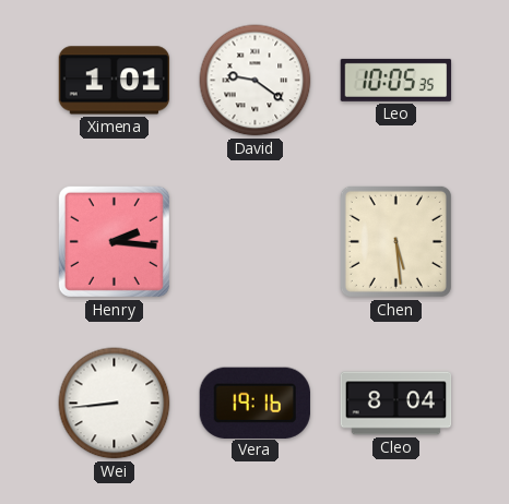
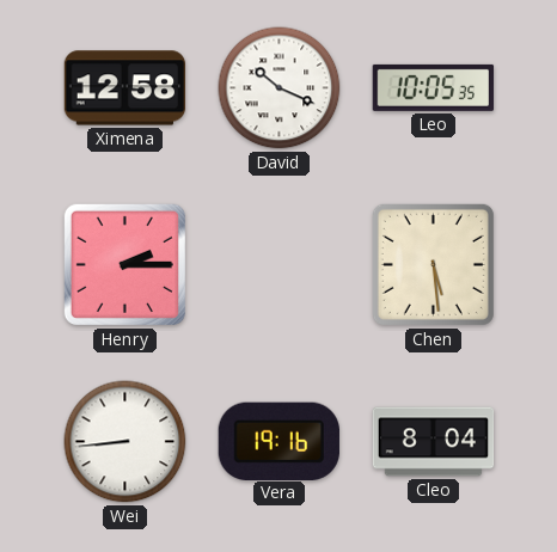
Ximena: 1:01 -> 12:58 (126, 88)
David: 9:21 -> 10:19 (280, 88)
Henry: 2:16 -> 2:15 (124, 264)
